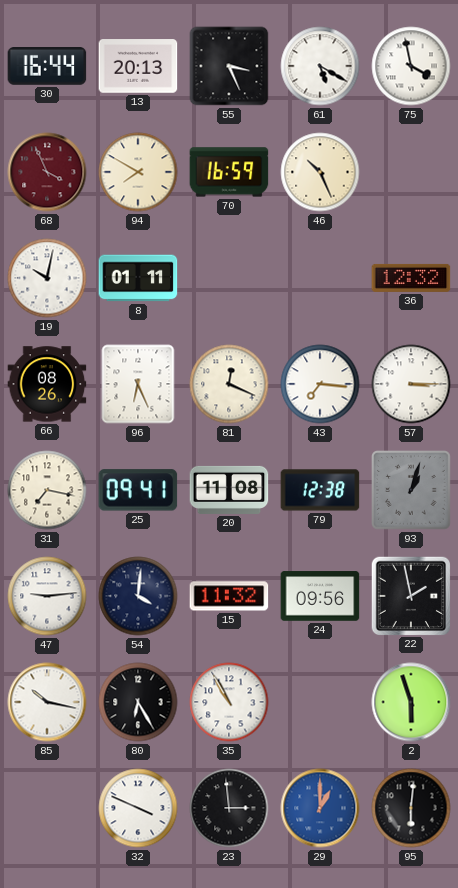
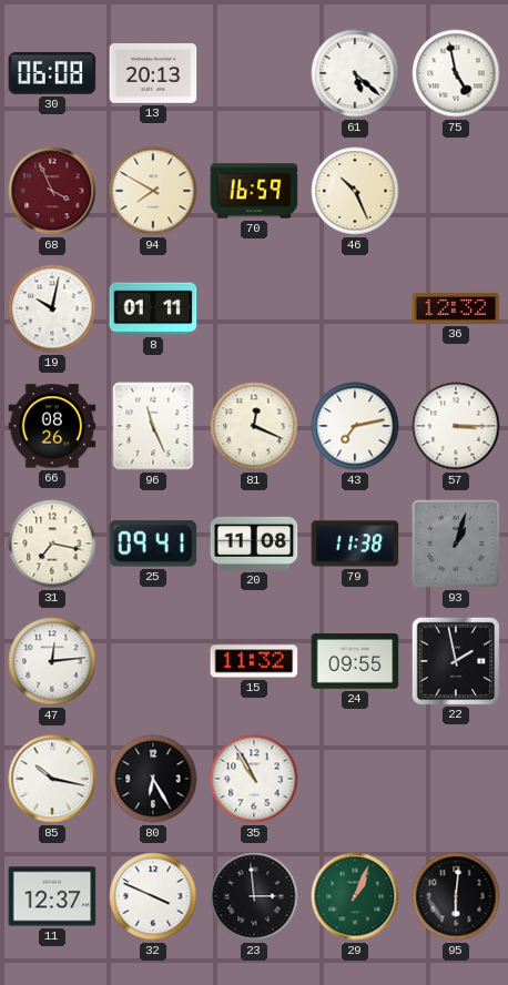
30: 16:44 -> 06:08 (52, 74)
55: 3:26 -> none (229, 66)
61: 5:20 -> 5:22 (355, 73)
75: 3:58 -> 4:58 (456, 73)
96: 6:26 -> 11:26 (153, 426)
43: 7:16 -> 7:13 (355, 426)
79: 12:38 -> 11:38 (355, 544)
47: 9:14 -> 12:14 (52, 661)
54: 4:01 -> none (138, 596)
24: 09:56 -> 09:55 (355, 661)
2: 5:57 -> none (411, 702)
11: none -> 12:37 (52, 896)
29: 1:00 -> 1:04 (355, 896)
29 dial: blue -> green (355, 896)
